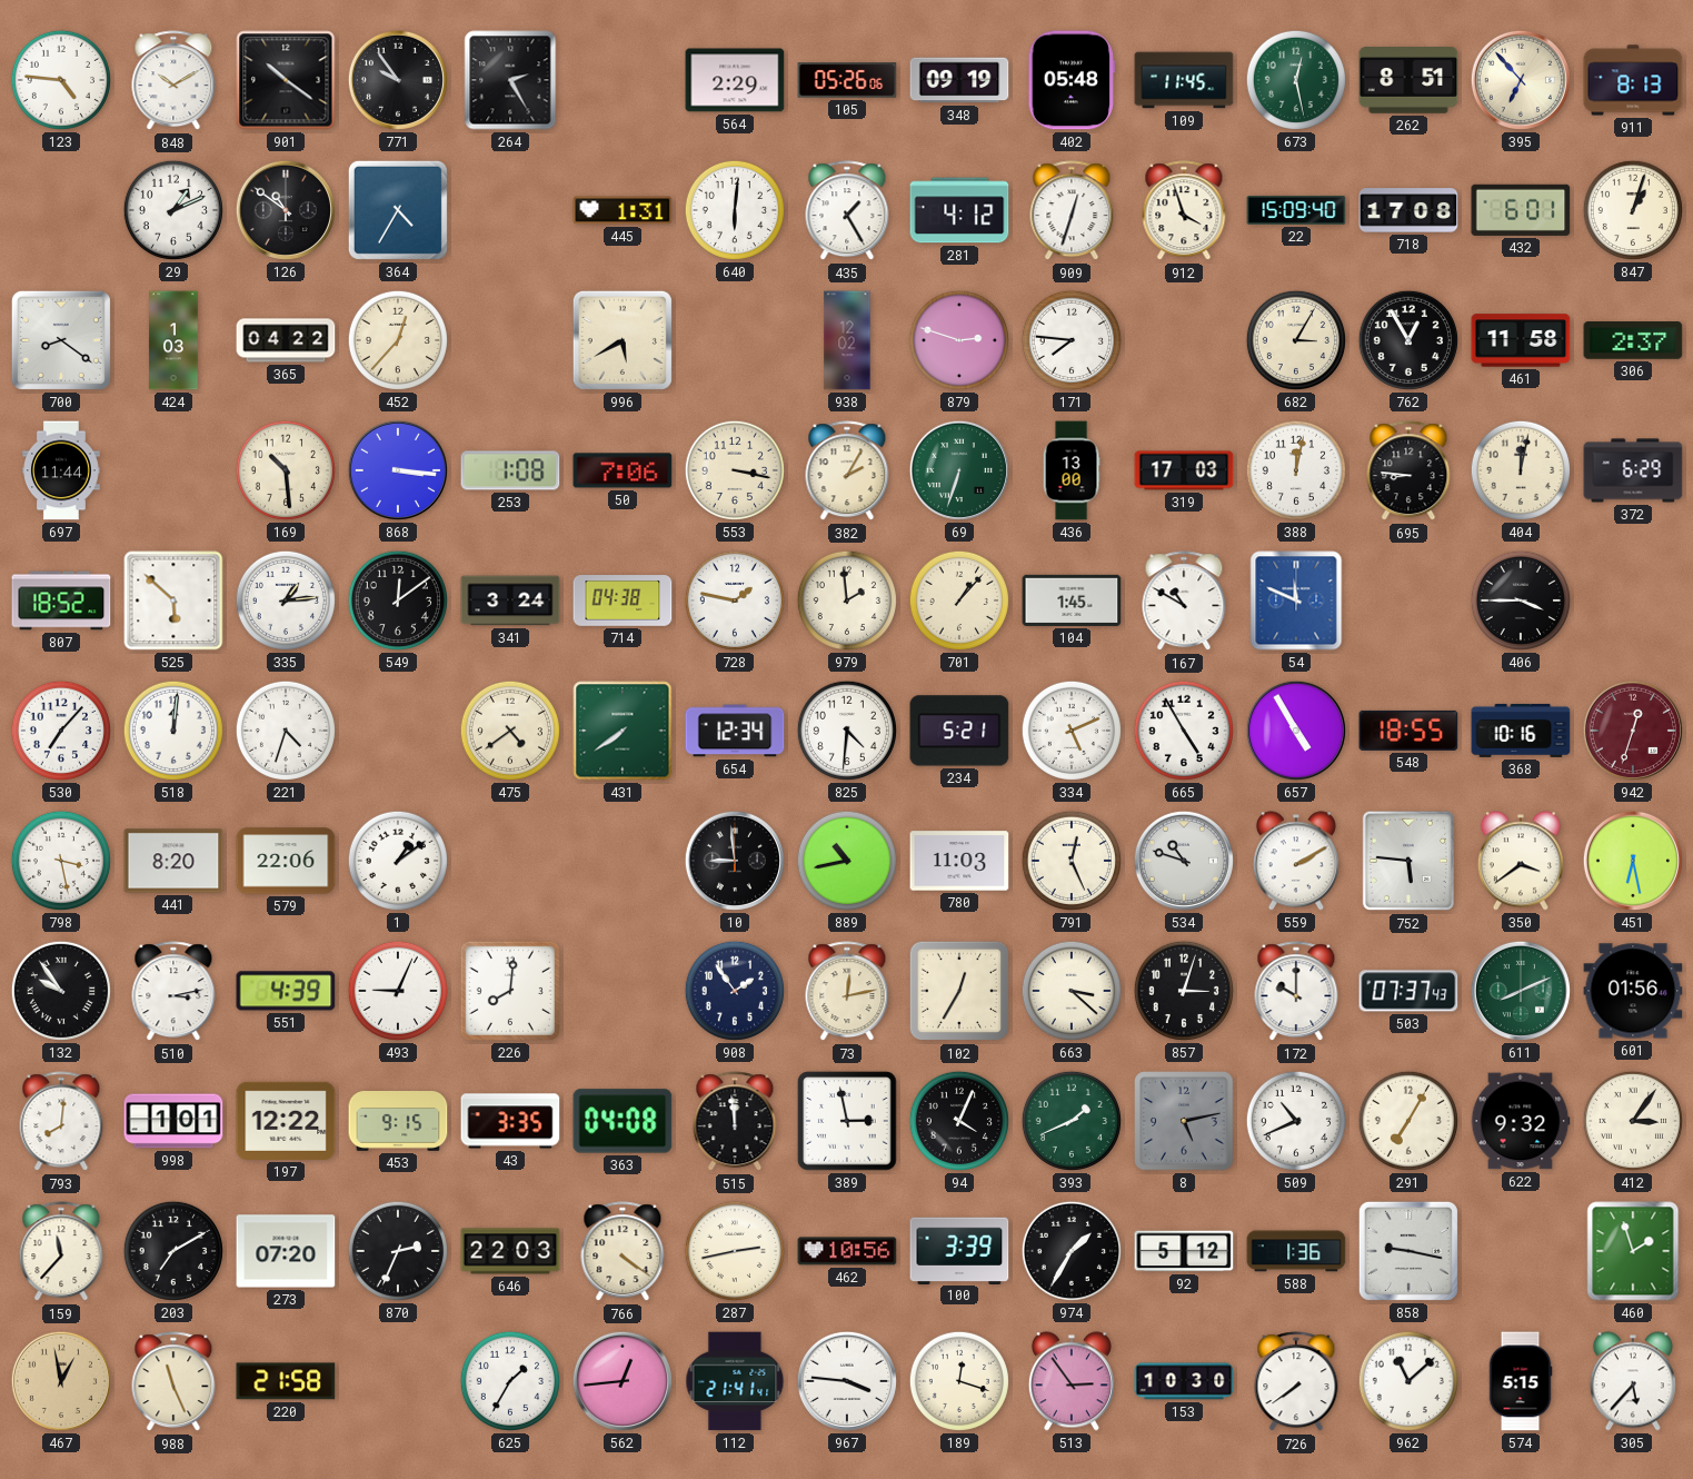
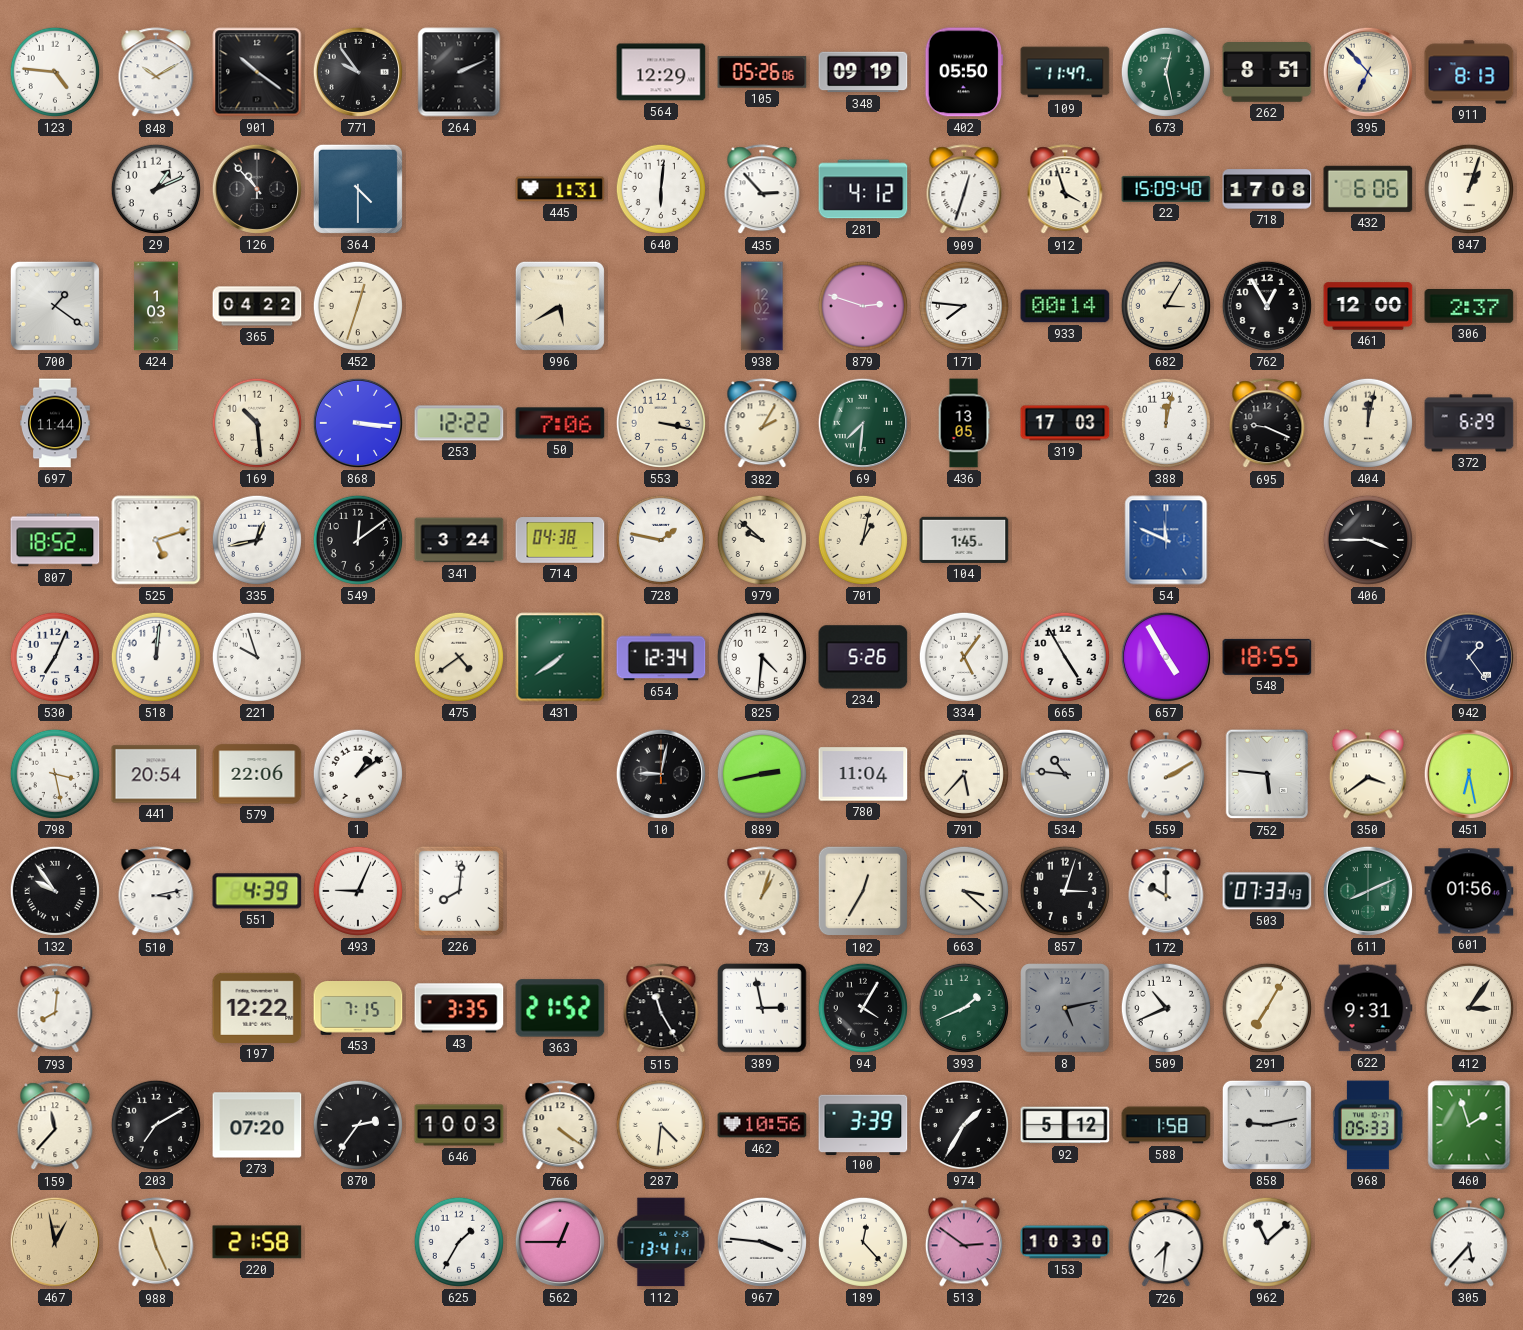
264: 2:25 -> 2:11 (459, 72)
564: 2:29 -> 12:29 (661, 72)
402: 05:48 -> 05:50 (964, 72)
109: 11:45 -> 11:47 (1065, 72)
126: 10:51 -> 10:53 (257, 189)
364: 4:35 -> 4:30 (358, 189)
435: 1:25 -> 2:53 (762, 190)
432: 6:01 -> 6:06 (1368, 189)
700: 8:21 -> 1:21 (55, 306)
452: 12:37 -> 12:33 (358, 306)
933: none -> 00:14 (1065, 306)
461: 11:58 -> 12:00 (1368, 306)
253: 1:08 -> 12:22 (459, 423)
69: 6:33 -> 7:31 (863, 423)
436: 13:00 -> 13:05 (964, 423)
695: 8:46 -> 9:19 (1267, 424)
525: 5:52 -> 5:12 (156, 540)
335: 1:14 -> 12:43 (257, 540)
979: 1:59 -> 9:52 (762, 540)
701: 1:07 -> 1:02 (863, 540)
167: 10:50 -> none (1184, 602)
530: 7:07 -> 7:04 (55, 657)
221: 4:33 -> 9:57 (257, 657)
234: 5:21 -> 5:26 (863, 657)
334: 5:11 -> 5:06 (964, 657)
368: 10:16 -> none (1521, 731)
942: 12:33 -> 1:24 (1469, 657)
942 dial: burgundy -> navy (1469, 657)
441: 8:20 -> 20:54 (156, 774)
10: 8:59 -> 9:02 (661, 774)
889: 10:43 -> 2:43 (762, 774)
780: 11:03 -> 11:04 (863, 774)
791: 12:26 -> 5:37 (964, 774)
534: 10:48 -> 10:46 (1065, 774)
908: 1:54 -> none (735, 991)
73: 12:13 -> 1:03 (762, 892)
503: 07:37 -> 07:33 (1267, 891)
998: 1:01 -> none (173, 1121)
453: 9:15 -> 7:15 (358, 1009)
363: 04:08 -> 21:52 (560, 1008)
515: 11:59 -> 11:25 (661, 1009)
94: 4:04 -> 4:05 (863, 1008)
622: 9:32 -> 9:31 (1368, 1008)
870: 2:34 -> 2:36 (358, 1125)
646: 22:03 -> 10:03 (459, 1125)
287: 2:43 -> 4:31 (661, 1125)
588: 1:36 -> 1:58 (1166, 1125)
858: 9:17 -> 9:13 (1267, 1125)
968: none -> 05:33 (1368, 1125)
562: 12:44 -> 12:45 (560, 1242)
112: 21:41 -> 13:41 (661, 1242)
189: 12:18 -> 12:23 (863, 1242)
513: 2:54 -> 2:51 (964, 1242)
726: 7:39 -> 7:31 (1166, 1243)
574: 5:15 -> none (1521, 1381)
